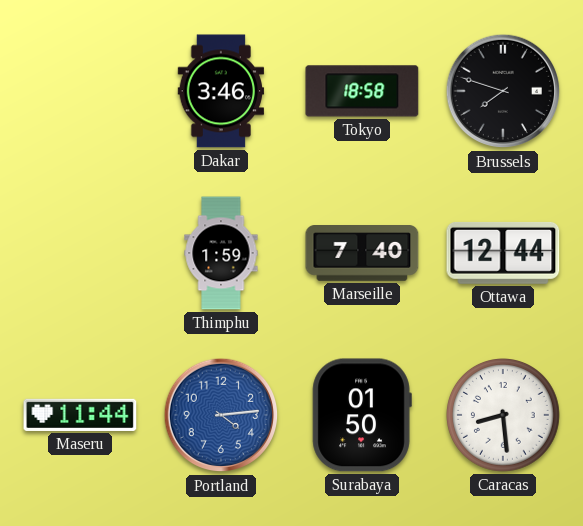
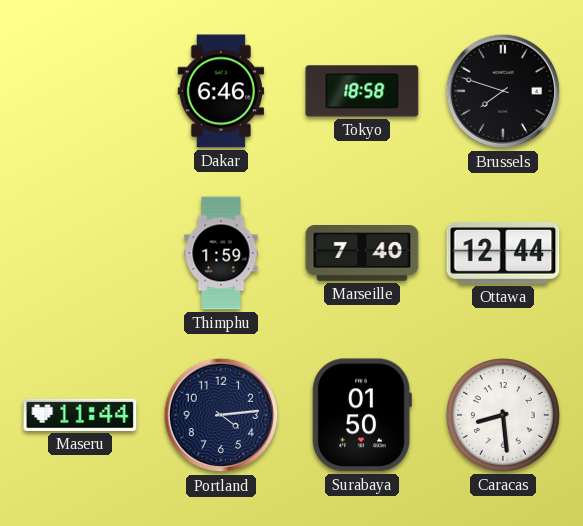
Dakar: 3:46 -> 6:46 (221, 91)
Portland dial: blue -> navy (221, 415)
